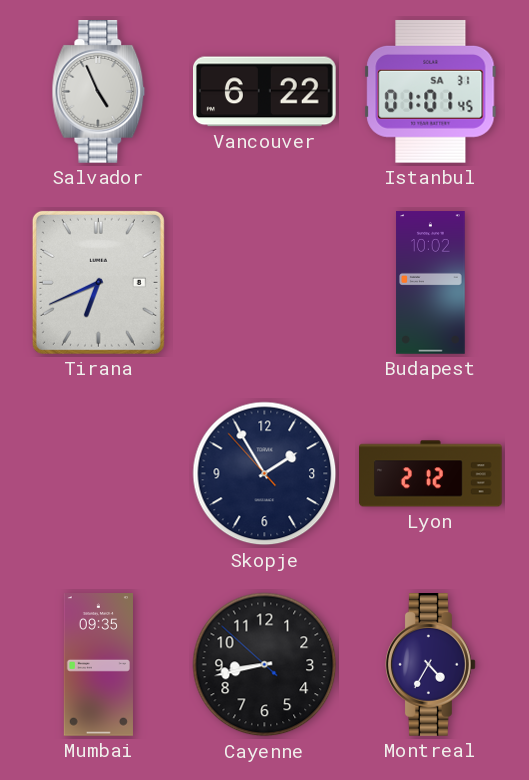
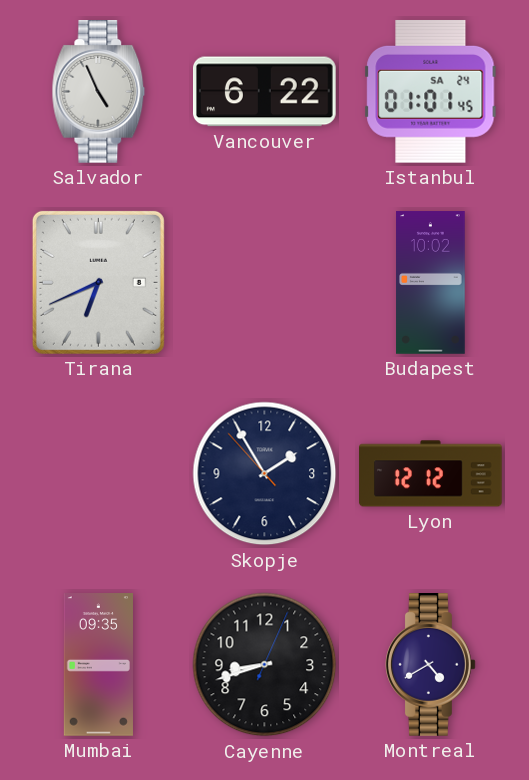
Istanbul date: SA 31 -> SA 24 (431, 91)
Lyon: 2:12 -> 12:12 (431, 474)
Cayenne: 8:42:52 -> 8:42:04 (265, 665)
Montreal: 4:35 -> 4:40 (431, 665)
